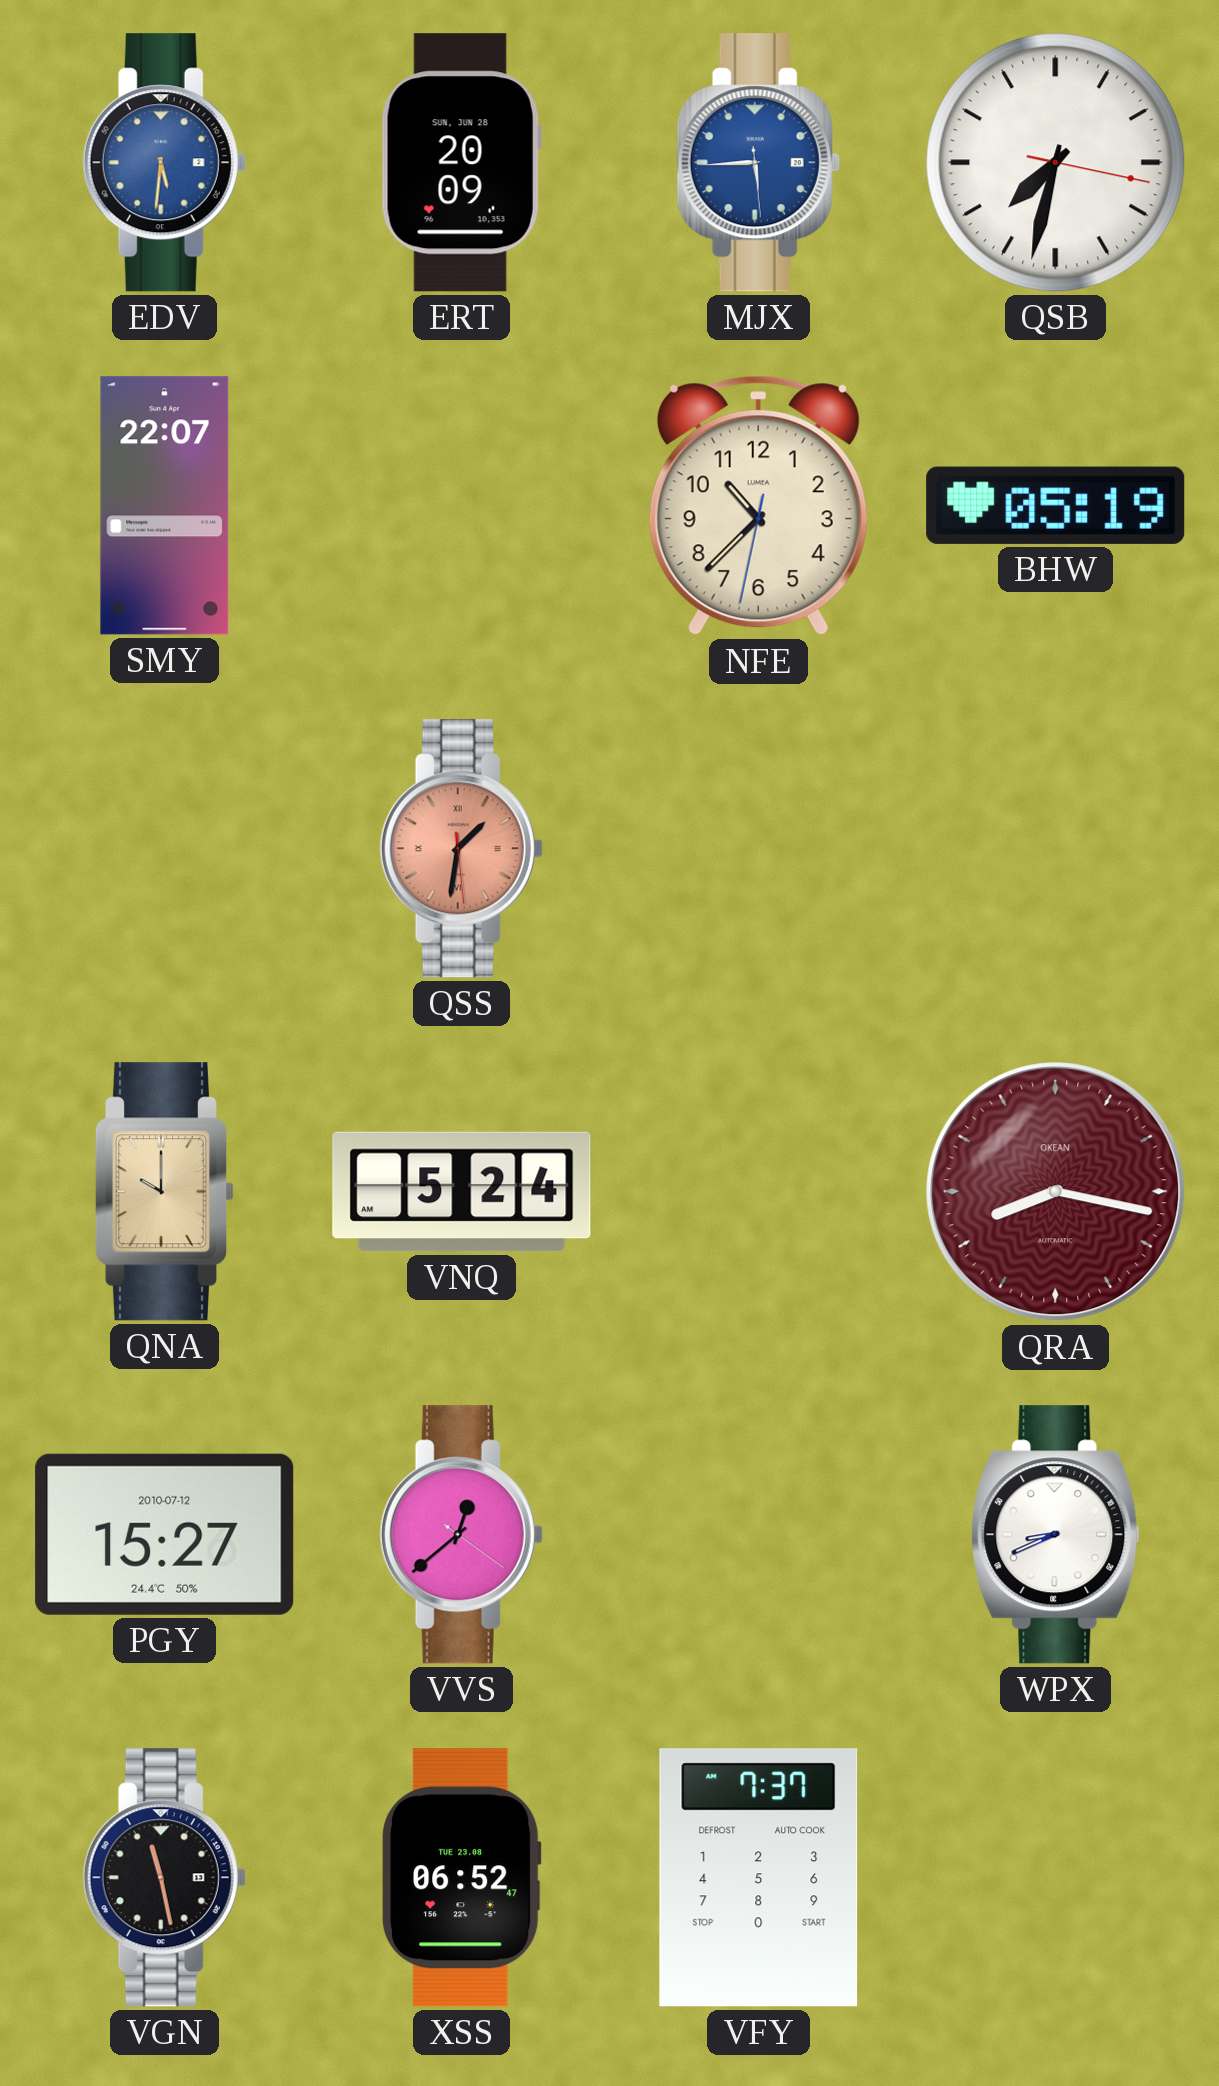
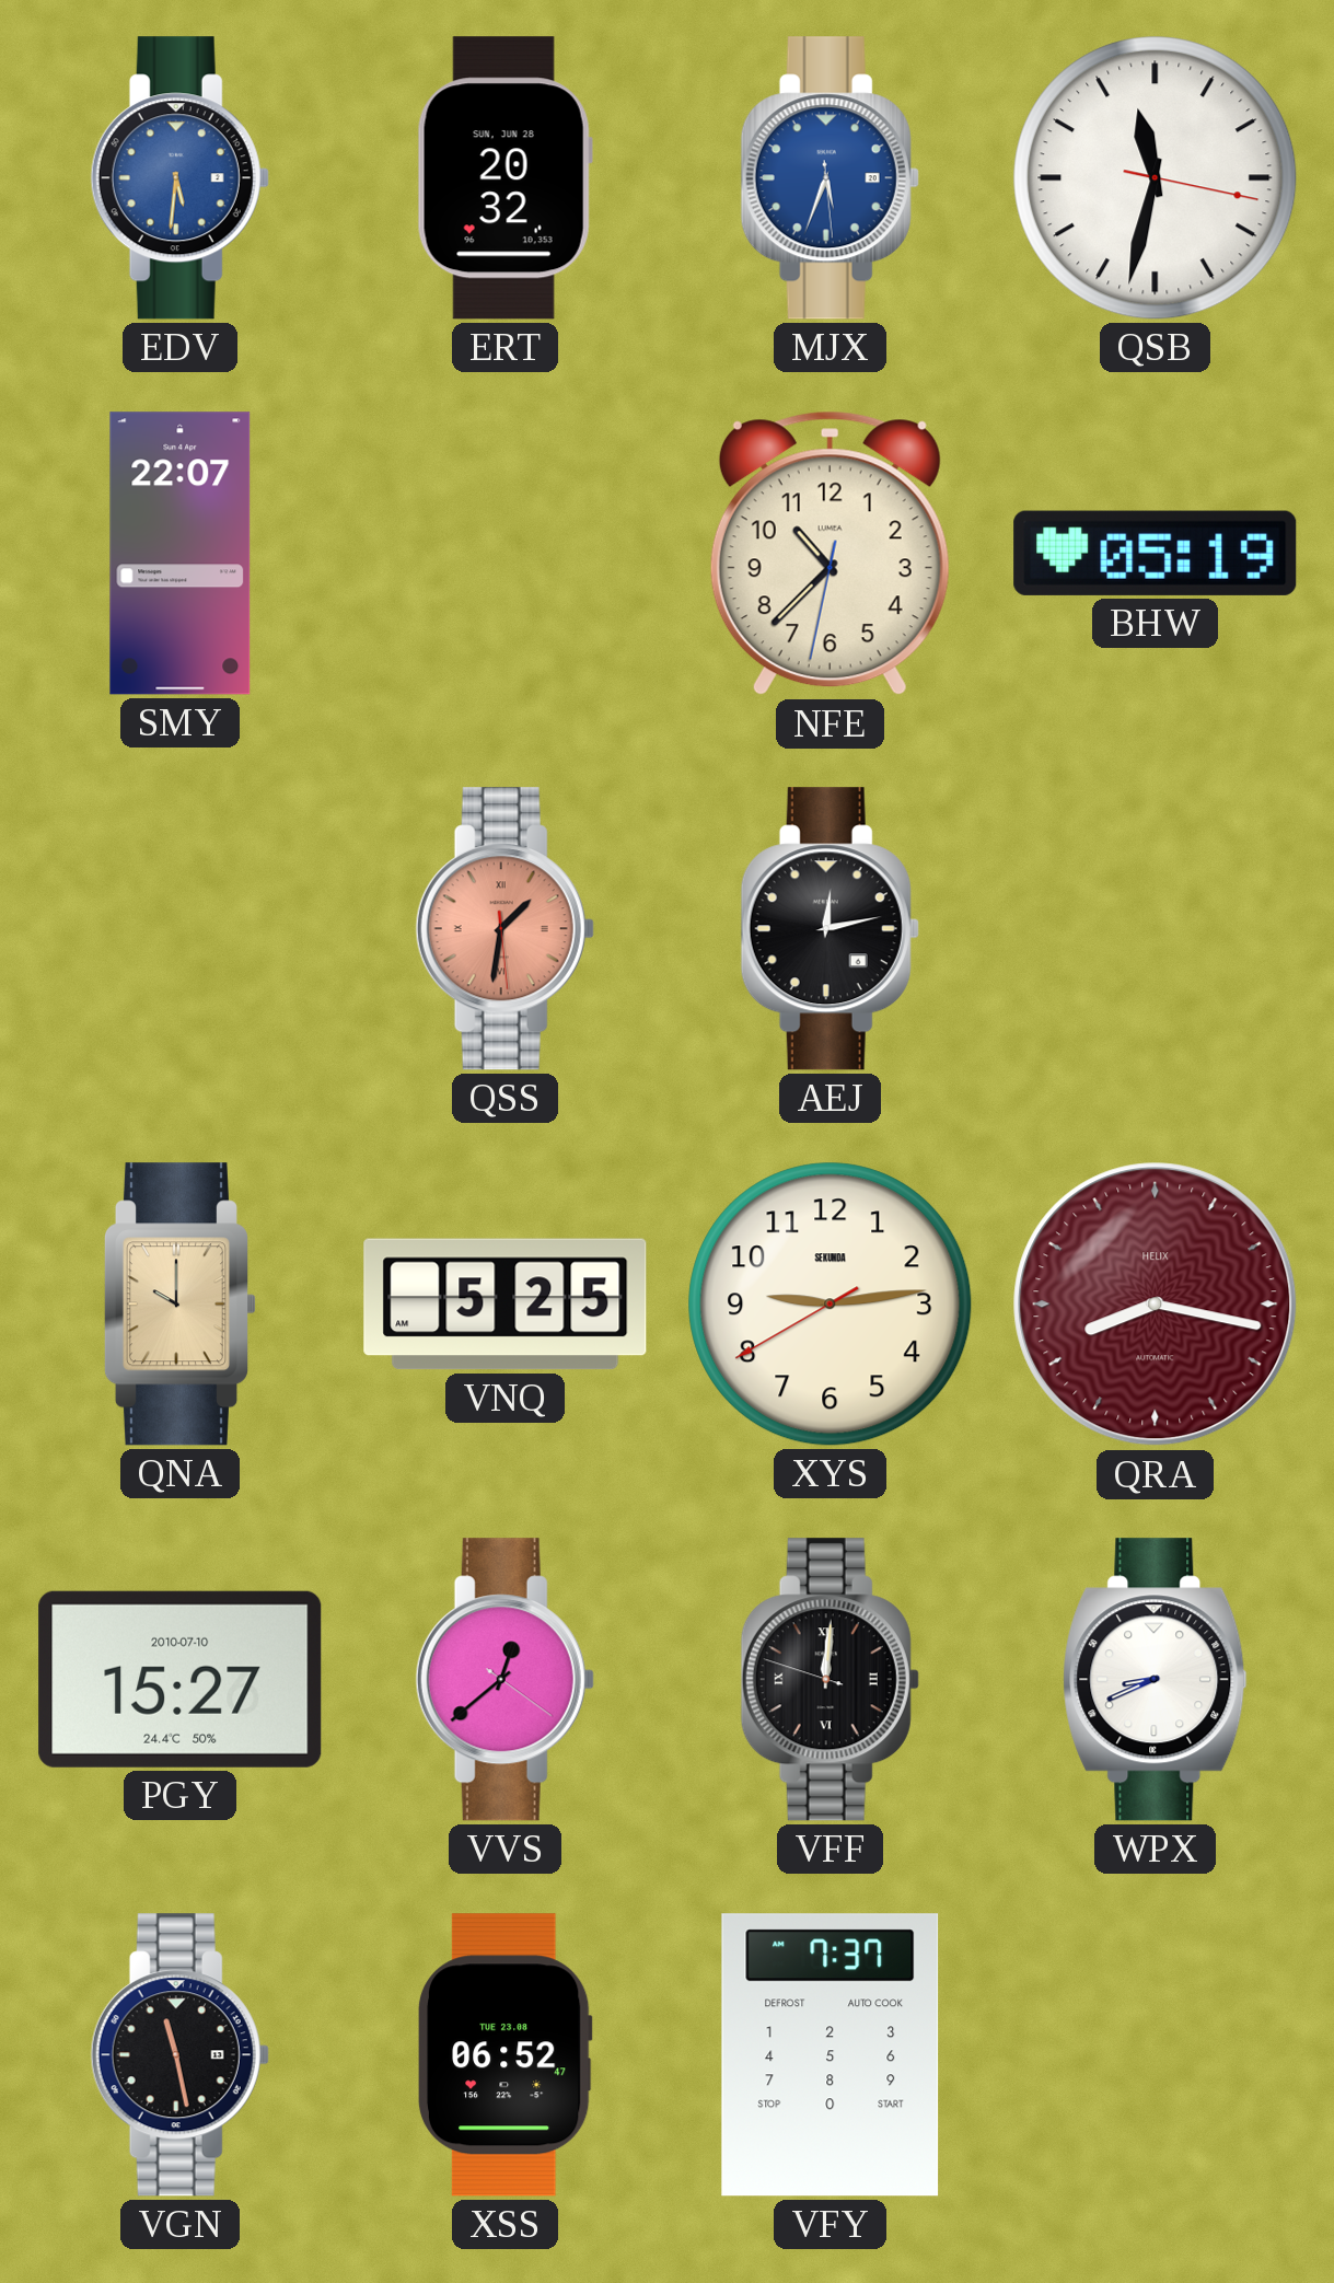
ERT: 20:09 -> 20:32 (504, 178)
MJX: 5:44 -> 5:33 (830, 178)
QSB: 7:32 -> 11:32 (1156, 178)
AEJ: none -> 12:13 (830, 929)
VNQ: 5:24 -> 5:25 (506, 1305)
XYS: none -> 9:13 (831, 1305)
QRA brand: OKEAN -> HELIX (1156, 1305)
PGY date: 2010-07-12 -> 2010-07-10 (181, 1679)
VFF: none -> 12:00 (830, 1680)
